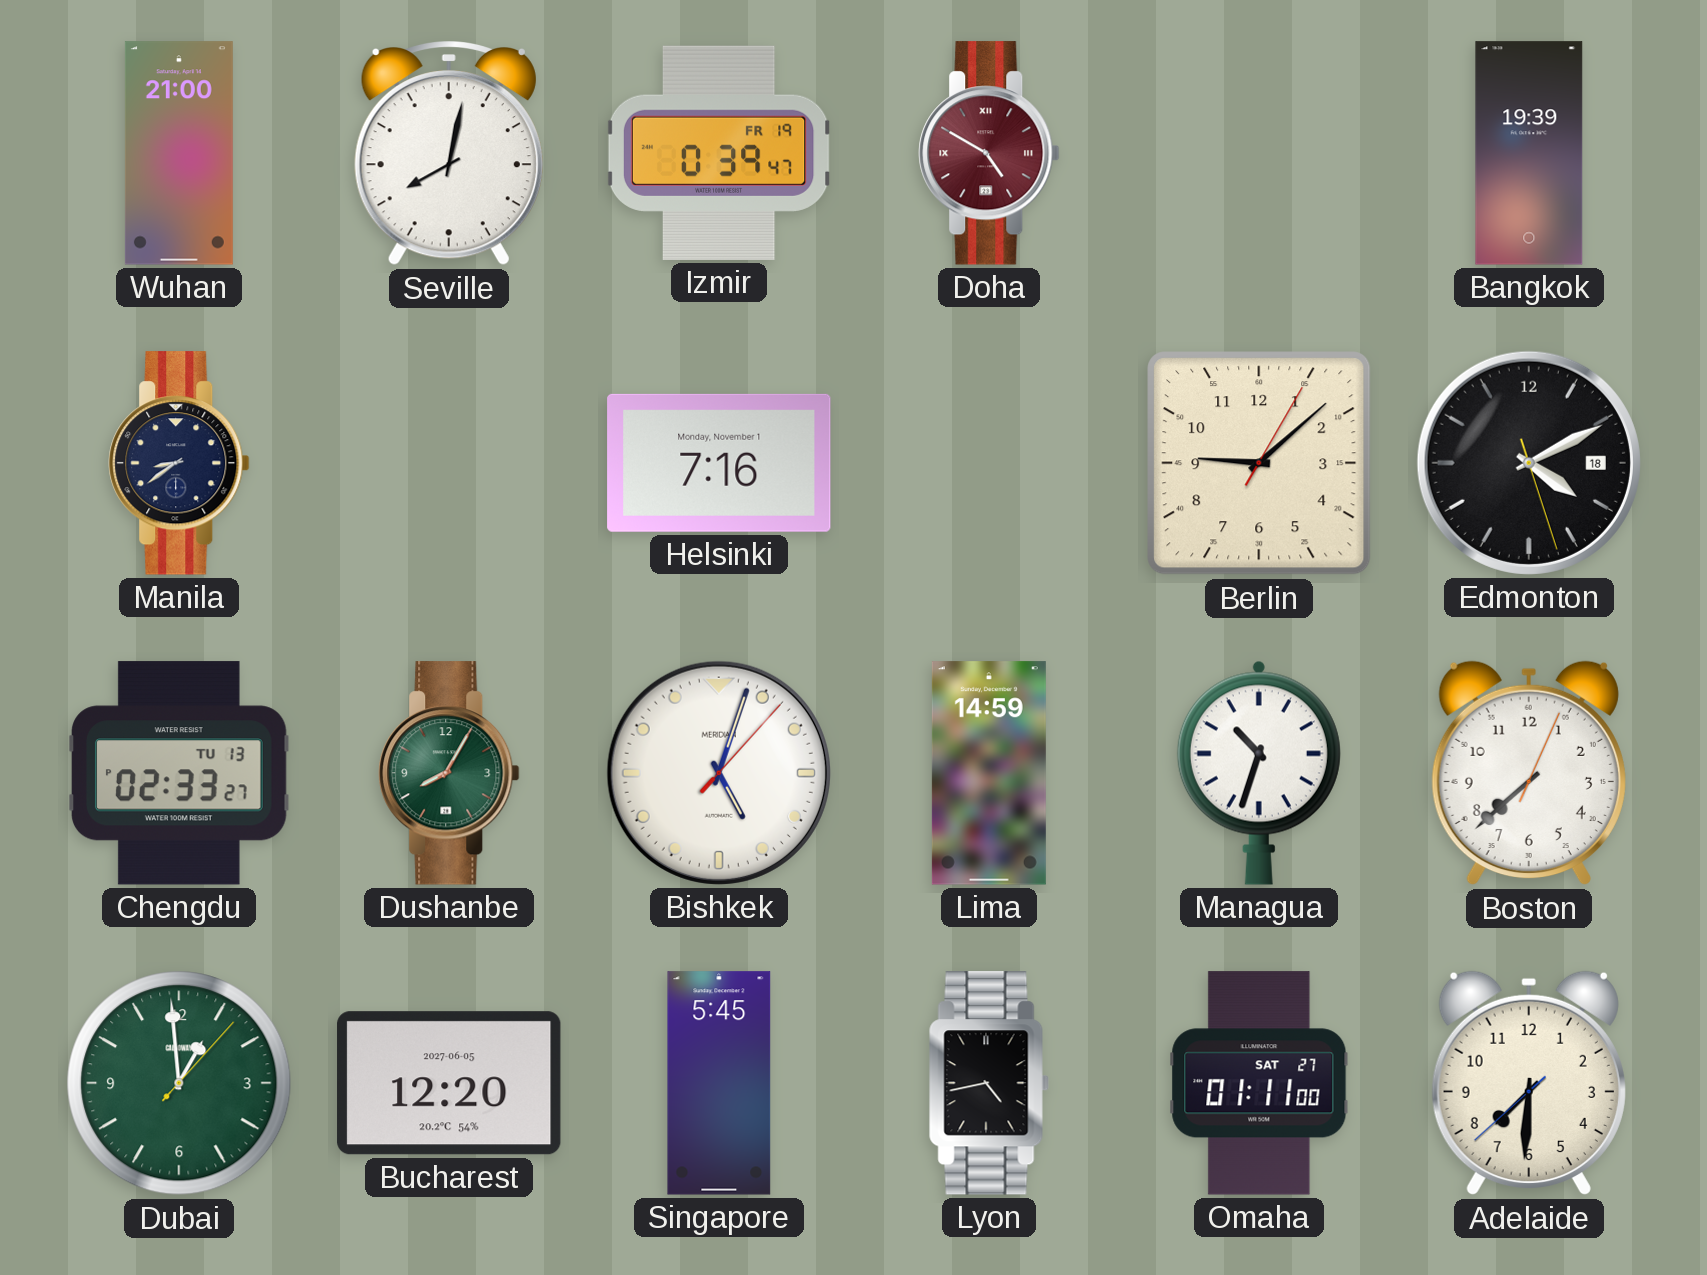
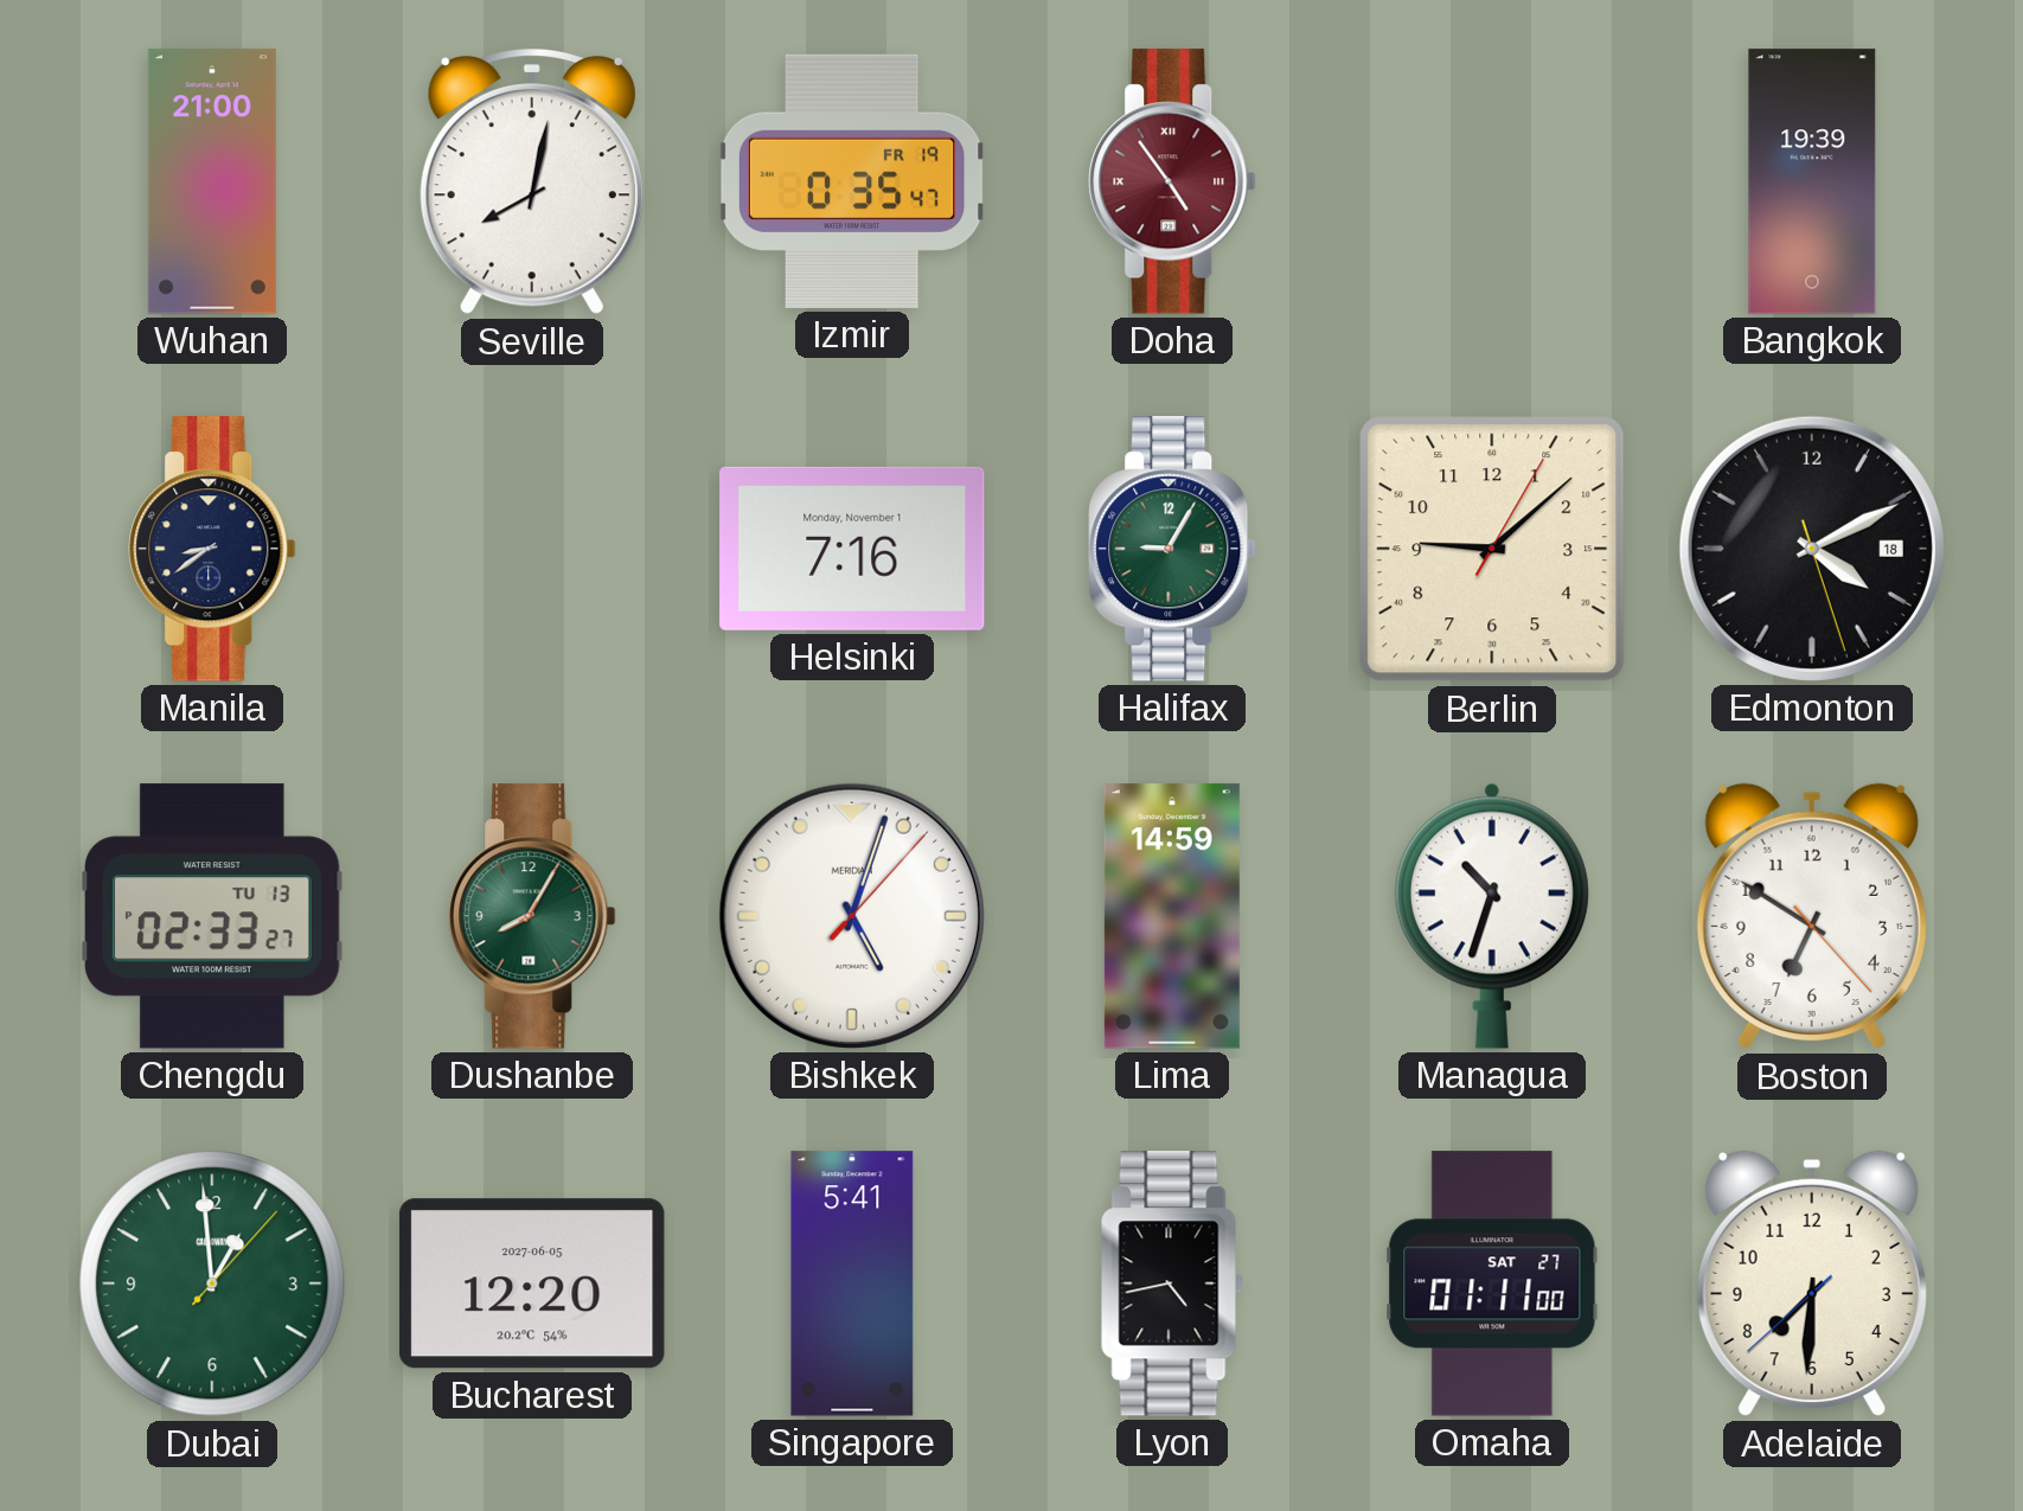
Izmir: 0:39 -> 0:35 (852, 181)
Doha: 4:50 -> 4:54 (1172, 181)
Halifax: none -> 9:05 (1172, 549)
Boston: 7:38 -> 6:50 (1812, 916)
Singapore: 5:45 -> 5:41 (852, 1283)
